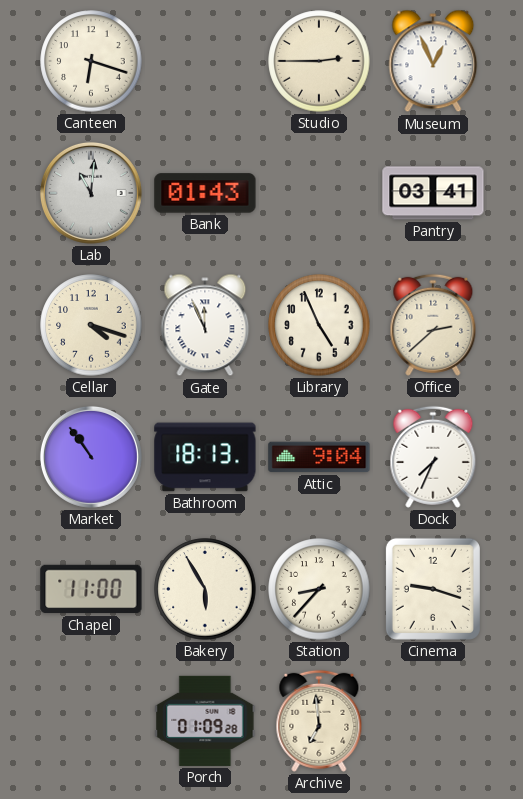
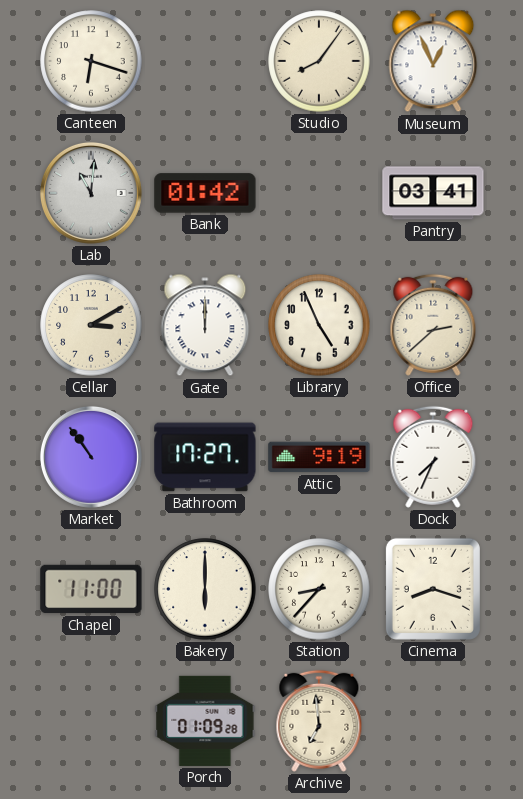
Studio: 2:45 -> 8:06 (319, 61)
Bank: 01:43 -> 01:42 (205, 193)
Cellar: 4:18 -> 3:10 (91, 325)
Gate: 11:56 -> 12:00 (205, 325)
Bathroom: 18:13 -> 17:27 (205, 457)
Attic: 9:04 -> 9:19 (319, 457)
Bakery: 5:55 -> 6:00 (205, 589)
Cinema: 9:18 -> 8:18 (433, 589)
